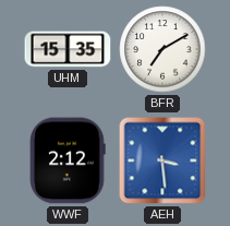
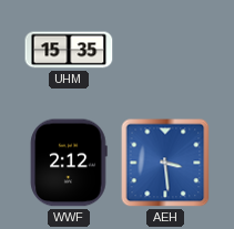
BFR: 7:10 -> none (162, 49)
